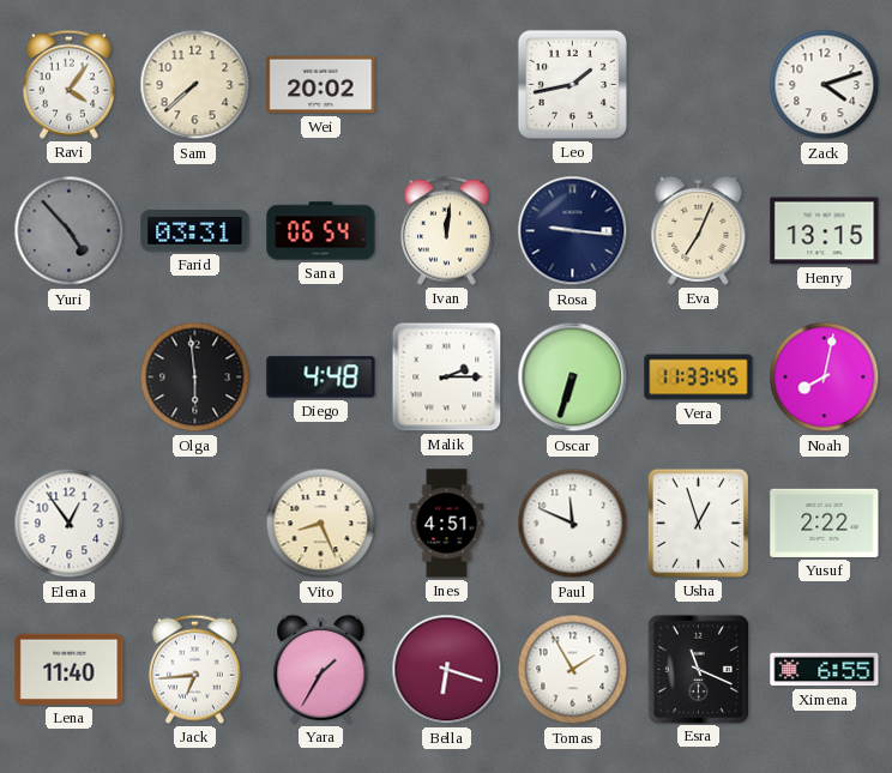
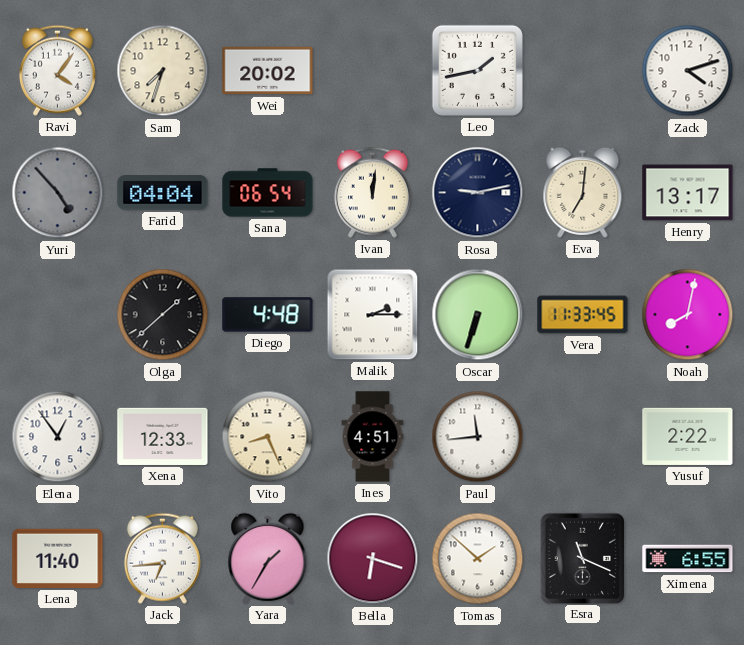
Sam: 7:38 -> 7:33 (163, 71)
Farid: 03:31 -> 04:04 (163, 193)
Rosa: 9:16 -> 9:13 (478, 193)
Eva: 7:04 -> 7:01 (583, 192)
Henry: 13:15 -> 13:17 (688, 193)
Olga: 5:59 -> 1:38 (163, 315)
Xena: none -> 12:33 (163, 436)
Paul: 11:49 -> 11:44 (478, 437)
Usha: 12:57 -> none (698, 523)
Tomas: 1:55 -> 1:52 (478, 559)
